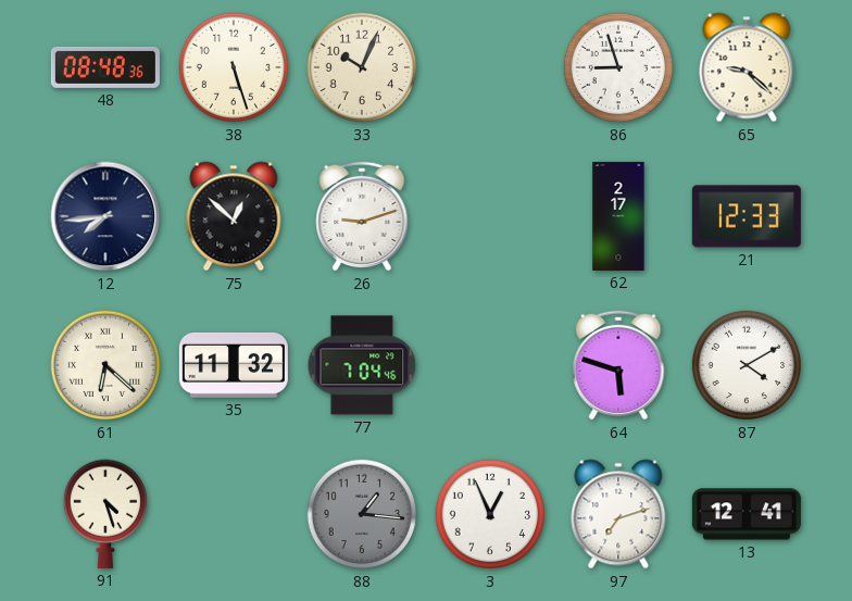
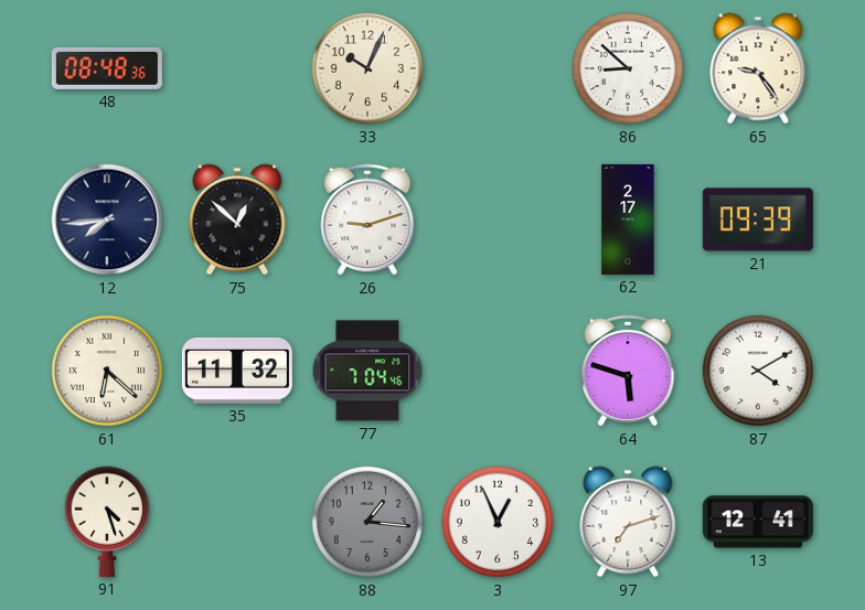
38: 5:27 -> none (234, 67)
86: 8:57 -> 8:52 (628, 68)
65: 9:22 -> 9:24 (758, 68)
21: 12:33 -> 09:39 (758, 220)
